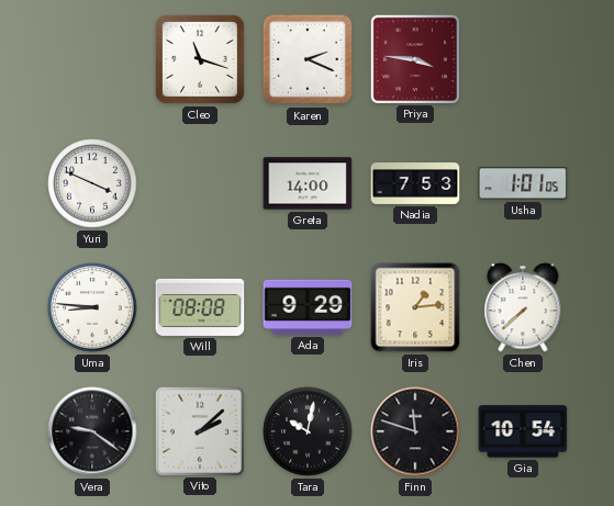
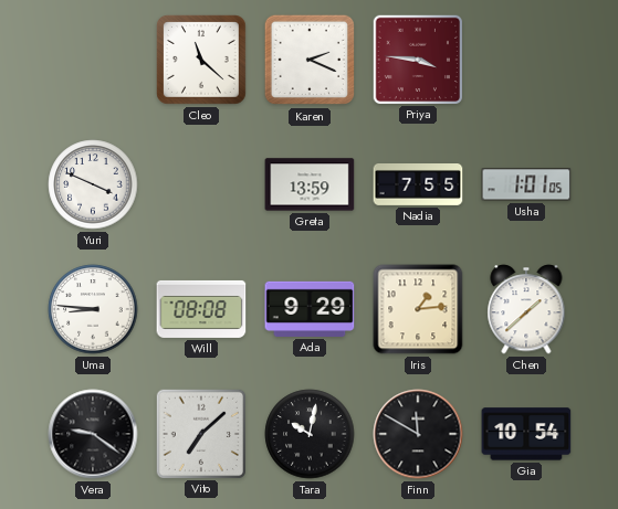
Cleo: 11:18 -> 11:22 (202, 61)
Greta: 14:00 -> 13:59 (310, 184)
Nadia: 7:53 -> 7:55 (418, 185)
Chen: 7:38 -> 1:38 (526, 309)
Vito: 2:08 -> 7:08 (200, 433)
Finn: 11:48 -> 11:50 (418, 434)
